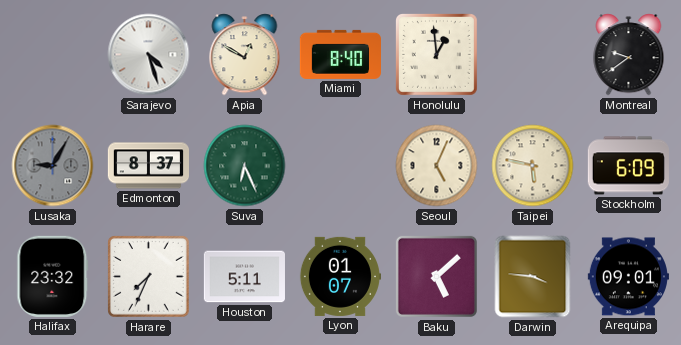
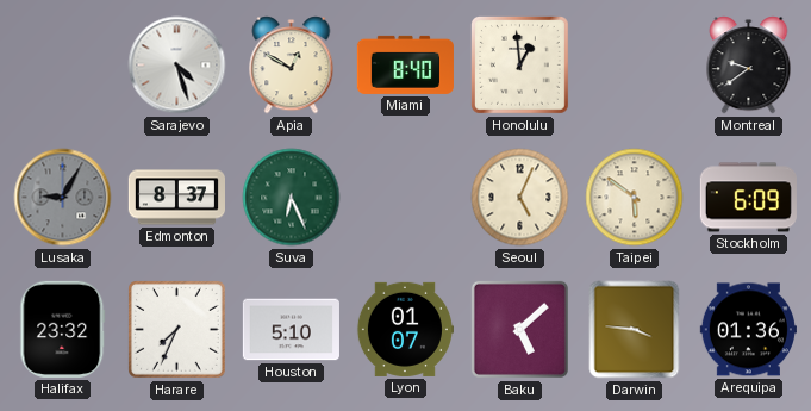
Taipei: 5:47 -> 5:51 (635, 198)
Houston: 5:11 -> 5:10 (291, 330)
Arequipa: 09:01 -> 01:36 (748, 330)
